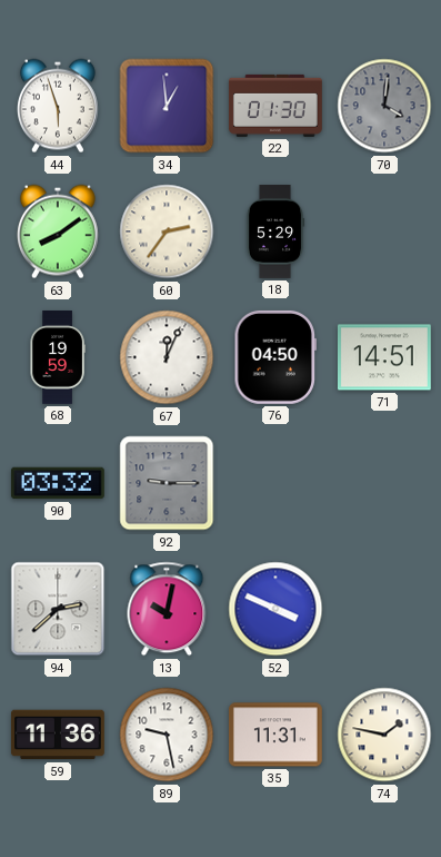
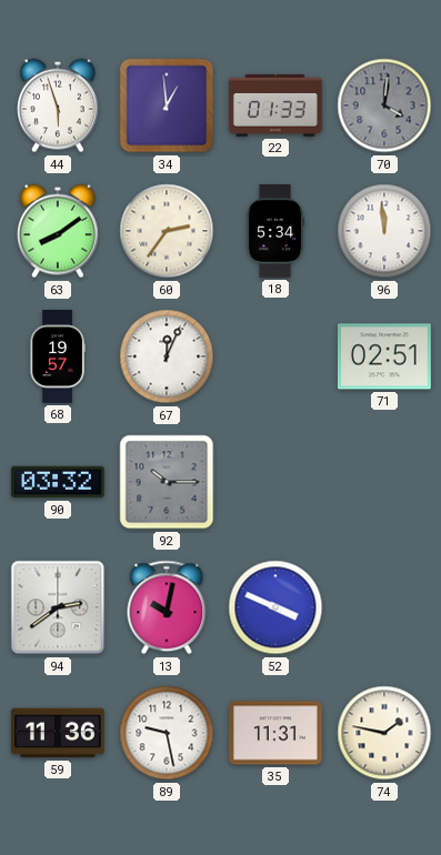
22: 01:30 -> 01:33 (275, 105)
18: 5:29 -> 5:34 (275, 232)
96: none -> 11:59 (384, 231)
68: 19:59 -> 19:57 (58, 358)
76: 04:50 -> none (274, 357)
71: 14:51 -> 02:51 (384, 356)
92: 9:15 -> 10:15 (167, 482)
94: 2:38 -> 2:39 (58, 607)
